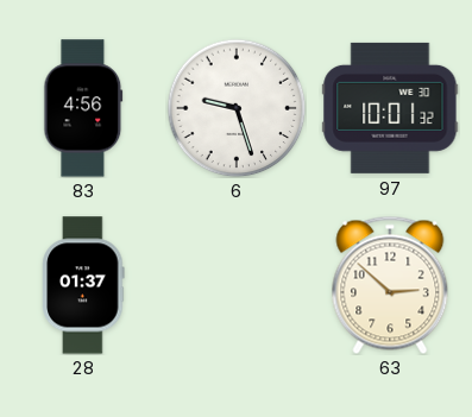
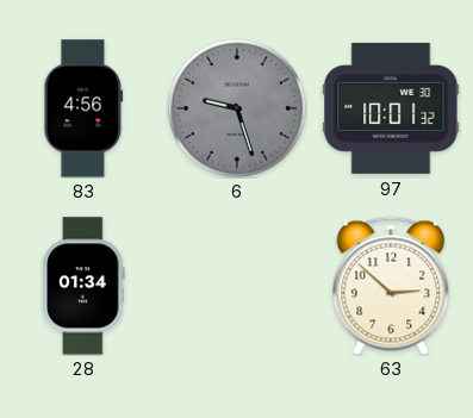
6 dial: white -> grey (237, 108)
28: 01:37 -> 01:34 (83, 286)
